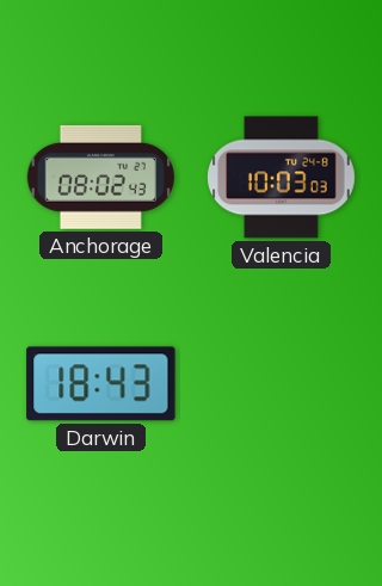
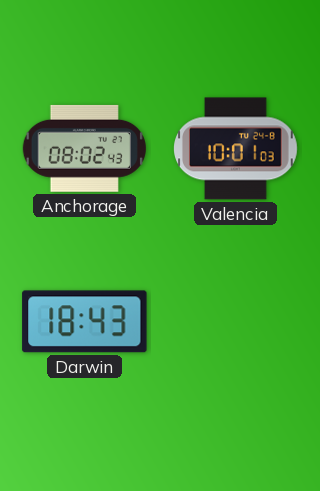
Valencia: 10:03 -> 10:01 (236, 149)
